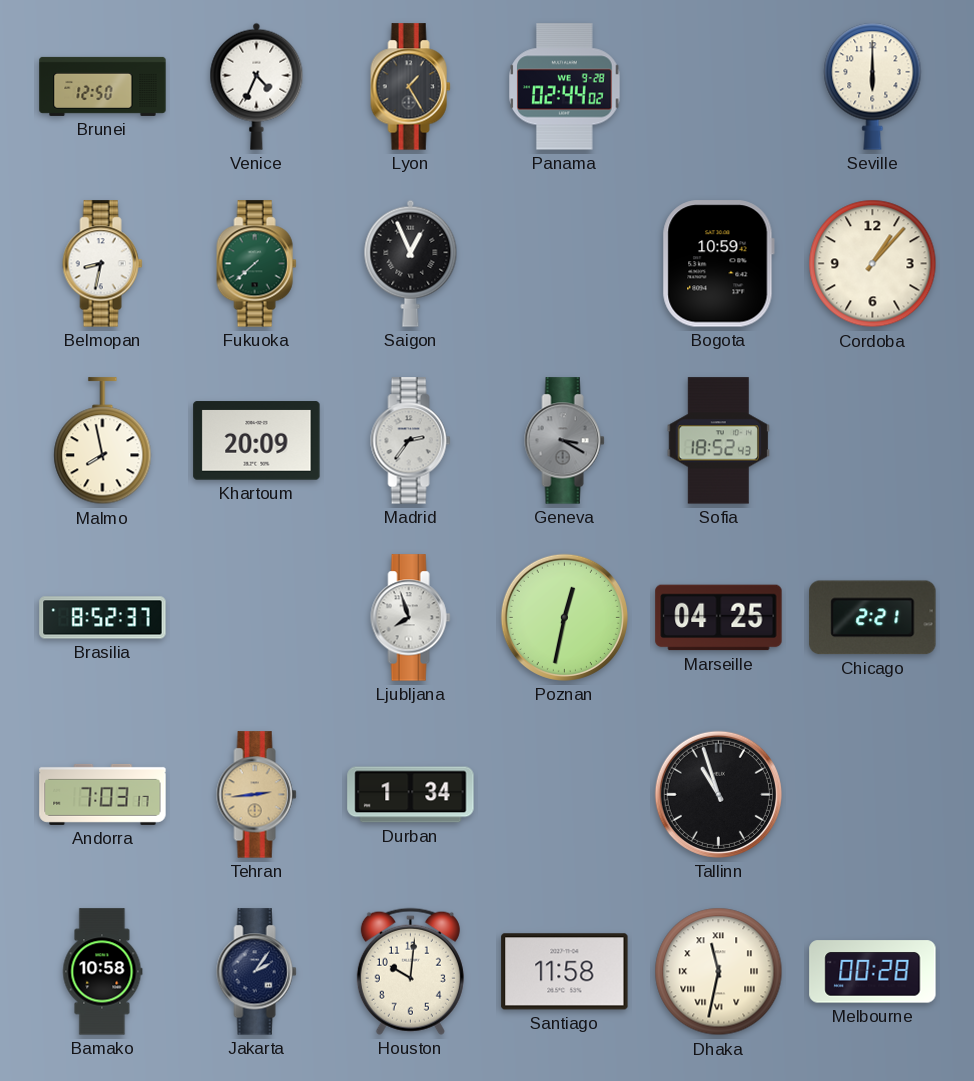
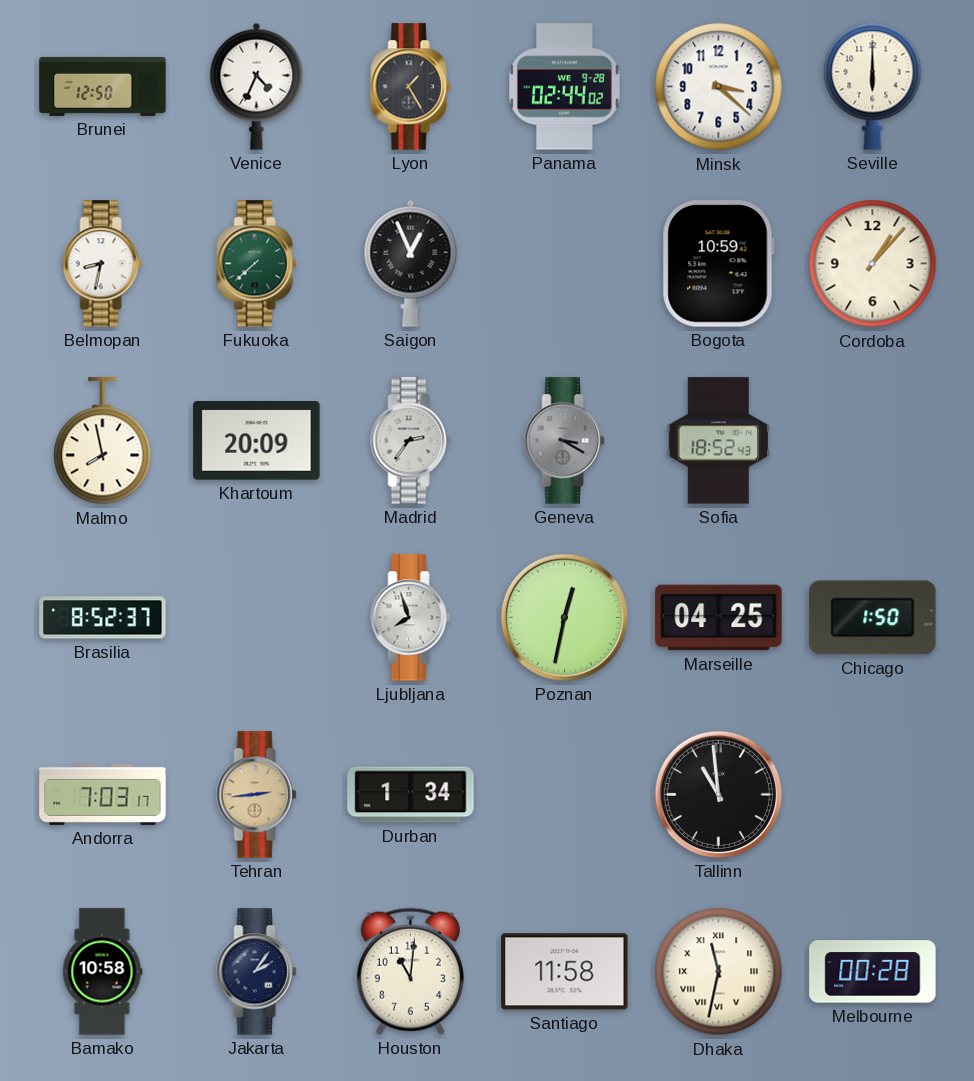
Minsk: none -> 3:22 (719, 87)
Chicago: 2:21 -> 1:50 (873, 618)
Tallinn: 10:57 -> 10:59 (718, 794)
Houston: 10:01 -> 11:01 (410, 971)
